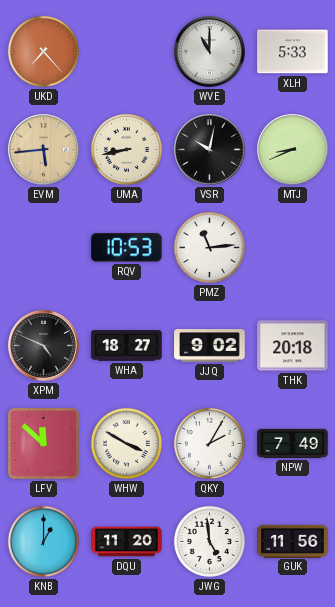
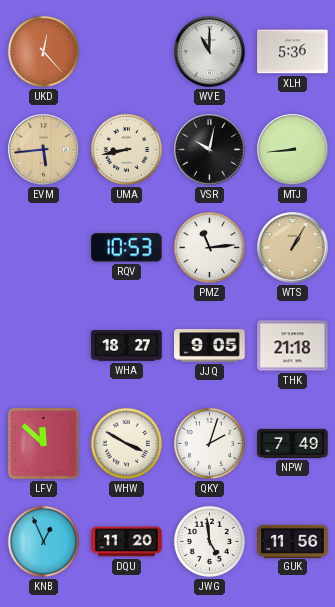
UKD: 7:23 -> 12:23 (43, 51)
XLH: 5:33 -> 5:36 (293, 52)
MTJ: 8:41 -> 8:44 (293, 150)
WTS: none -> 1:05 (293, 248)
XPM: 4:49 -> none (44, 346)
JJQ: 9:02 -> 9:05 (210, 346)
THK: 20:18 -> 21:18 (293, 346)
QKY: 2:05 -> 2:03 (209, 443)
KNB: 1:00 -> 12:56 (43, 541)
